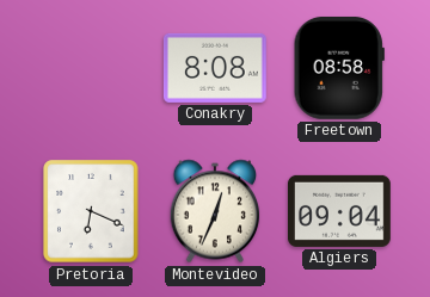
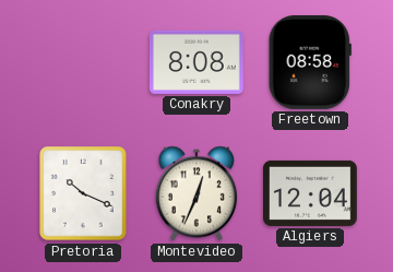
Pretoria: 6:19 -> 10:19 (83, 193)
Algiers: 09:04 -> 12:04 (311, 193)
